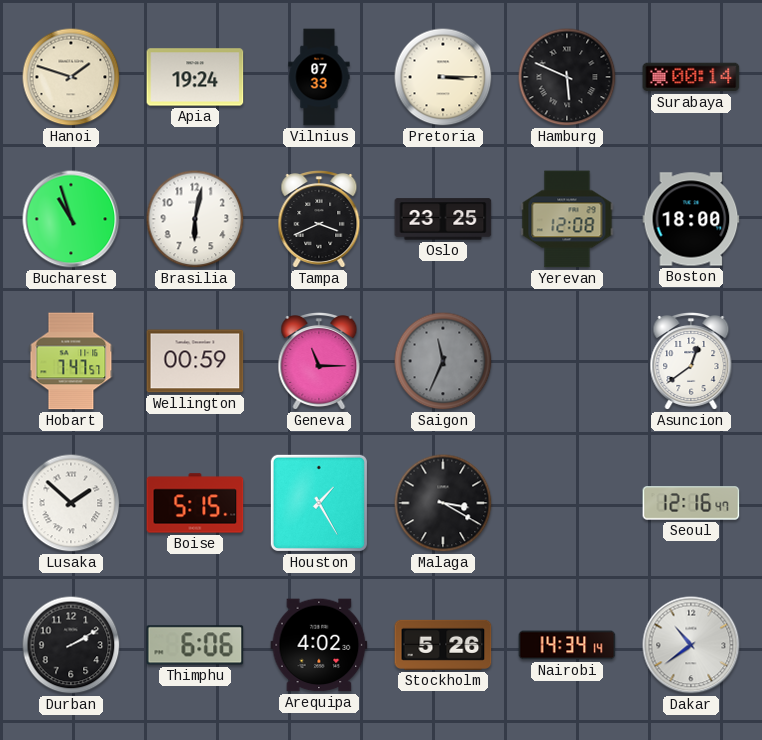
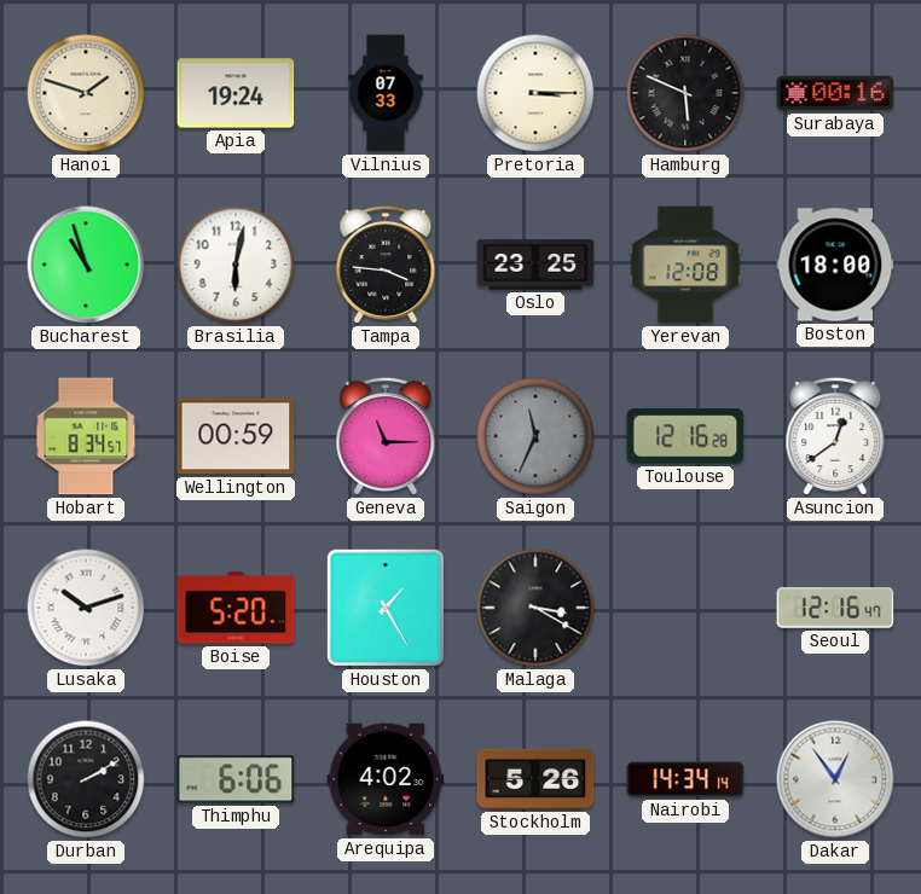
Surabaya: 00:14 -> 00:16 (835, 93)
Tampa: 3:41 -> 3:46 (386, 266)
Hobart: 7:47 -> 8:34 (86, 436)
Toulouse: none -> 12:16 (685, 436)
Lusaka: 1:52 -> 10:12 (86, 608)
Boise: 5:15 -> 5:20 (236, 608)
Dakar: 10:39 -> 12:54 (835, 779)
